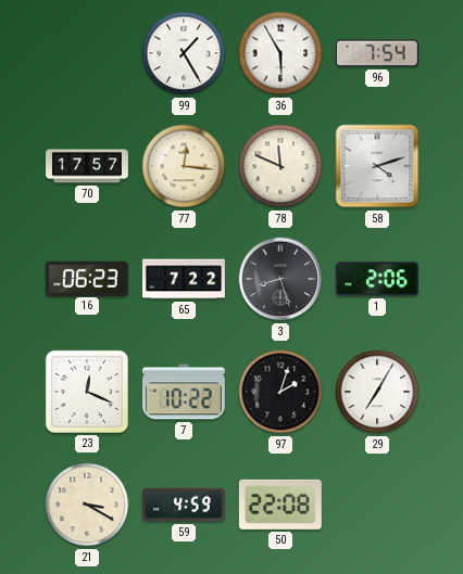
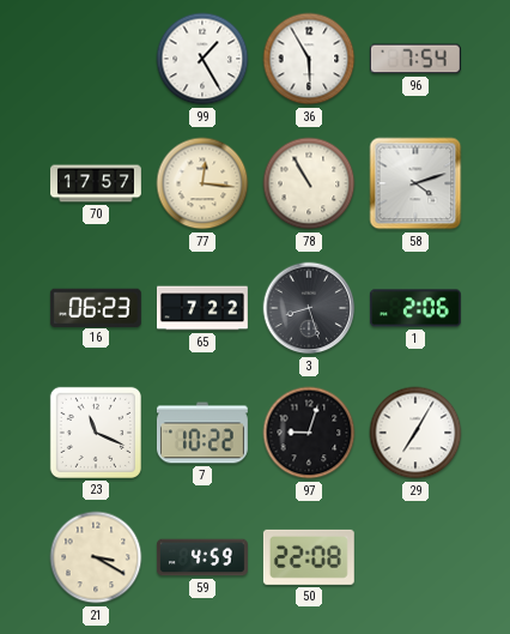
78: 11:49 -> 10:55 (309, 183)
23: 12:19 -> 11:19 (96, 433)
97: 2:03 -> 9:03 (309, 433)
